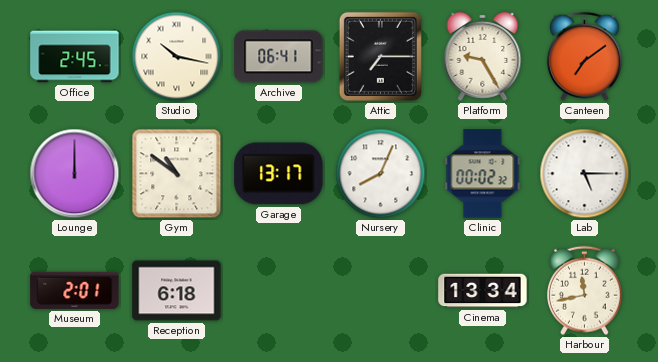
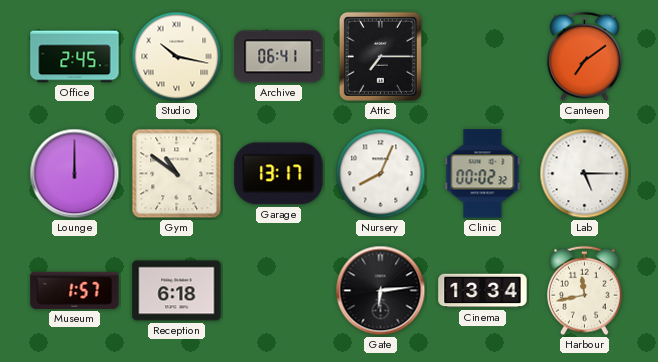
Platform: 9:25 -> none (483, 56)
Museum: 2:01 -> 1:57 (75, 290)
Gate: none -> 6:14 (381, 291)
